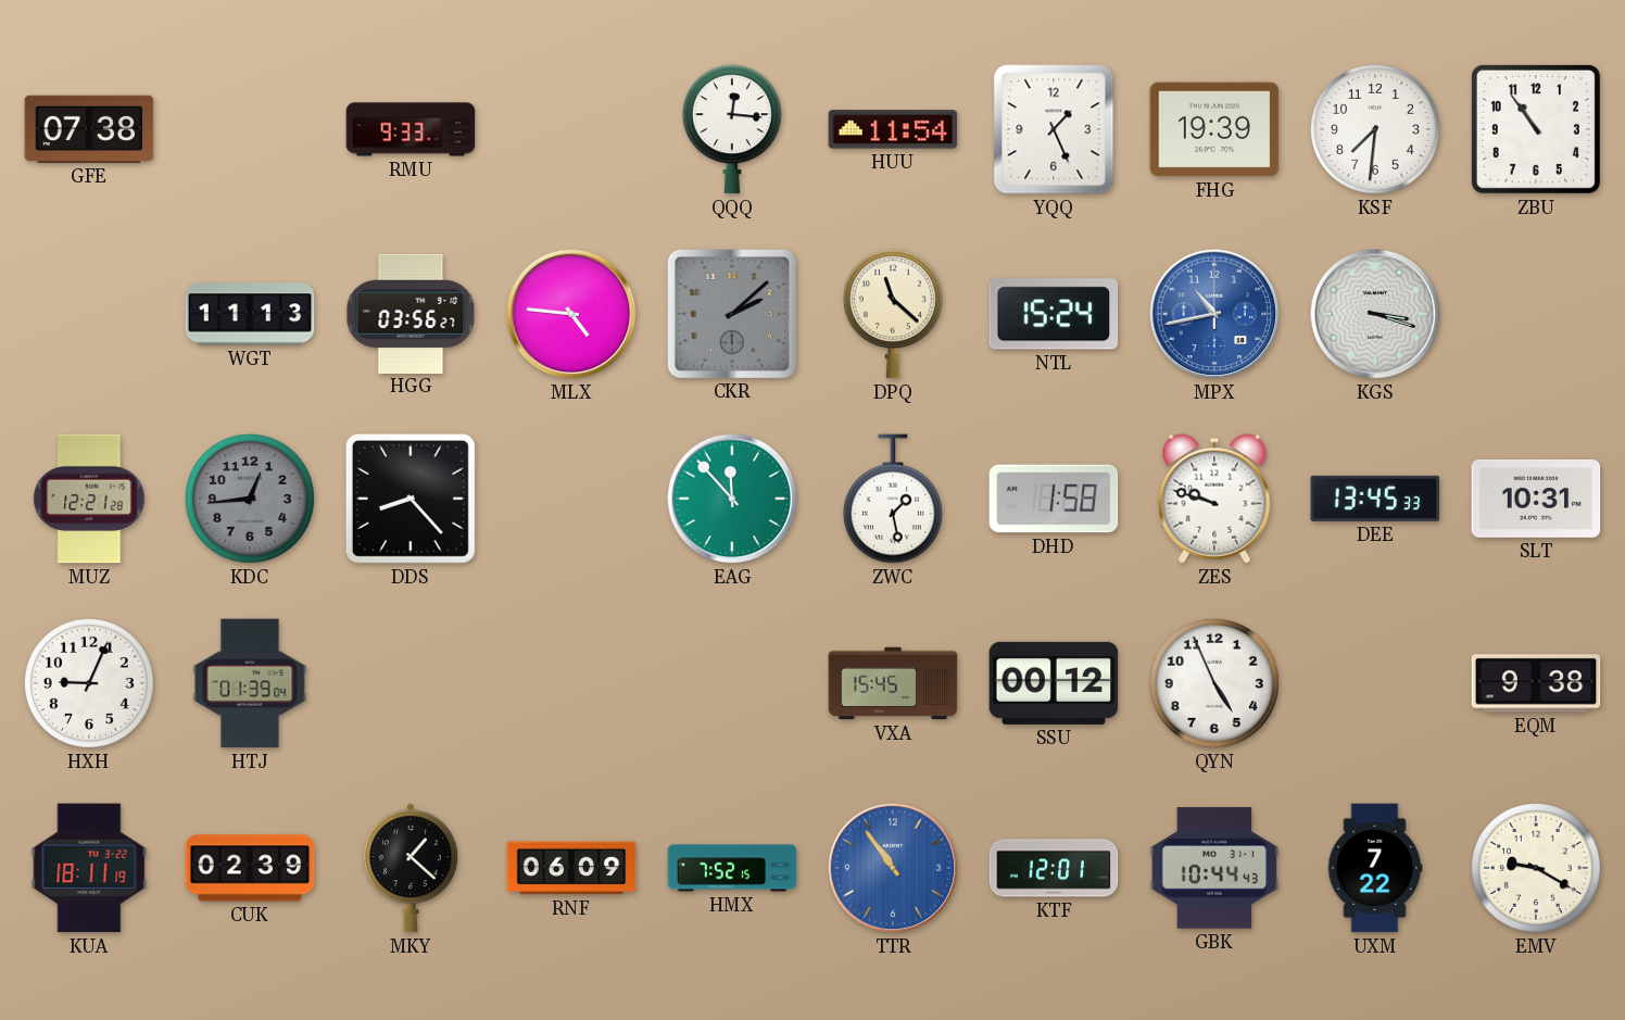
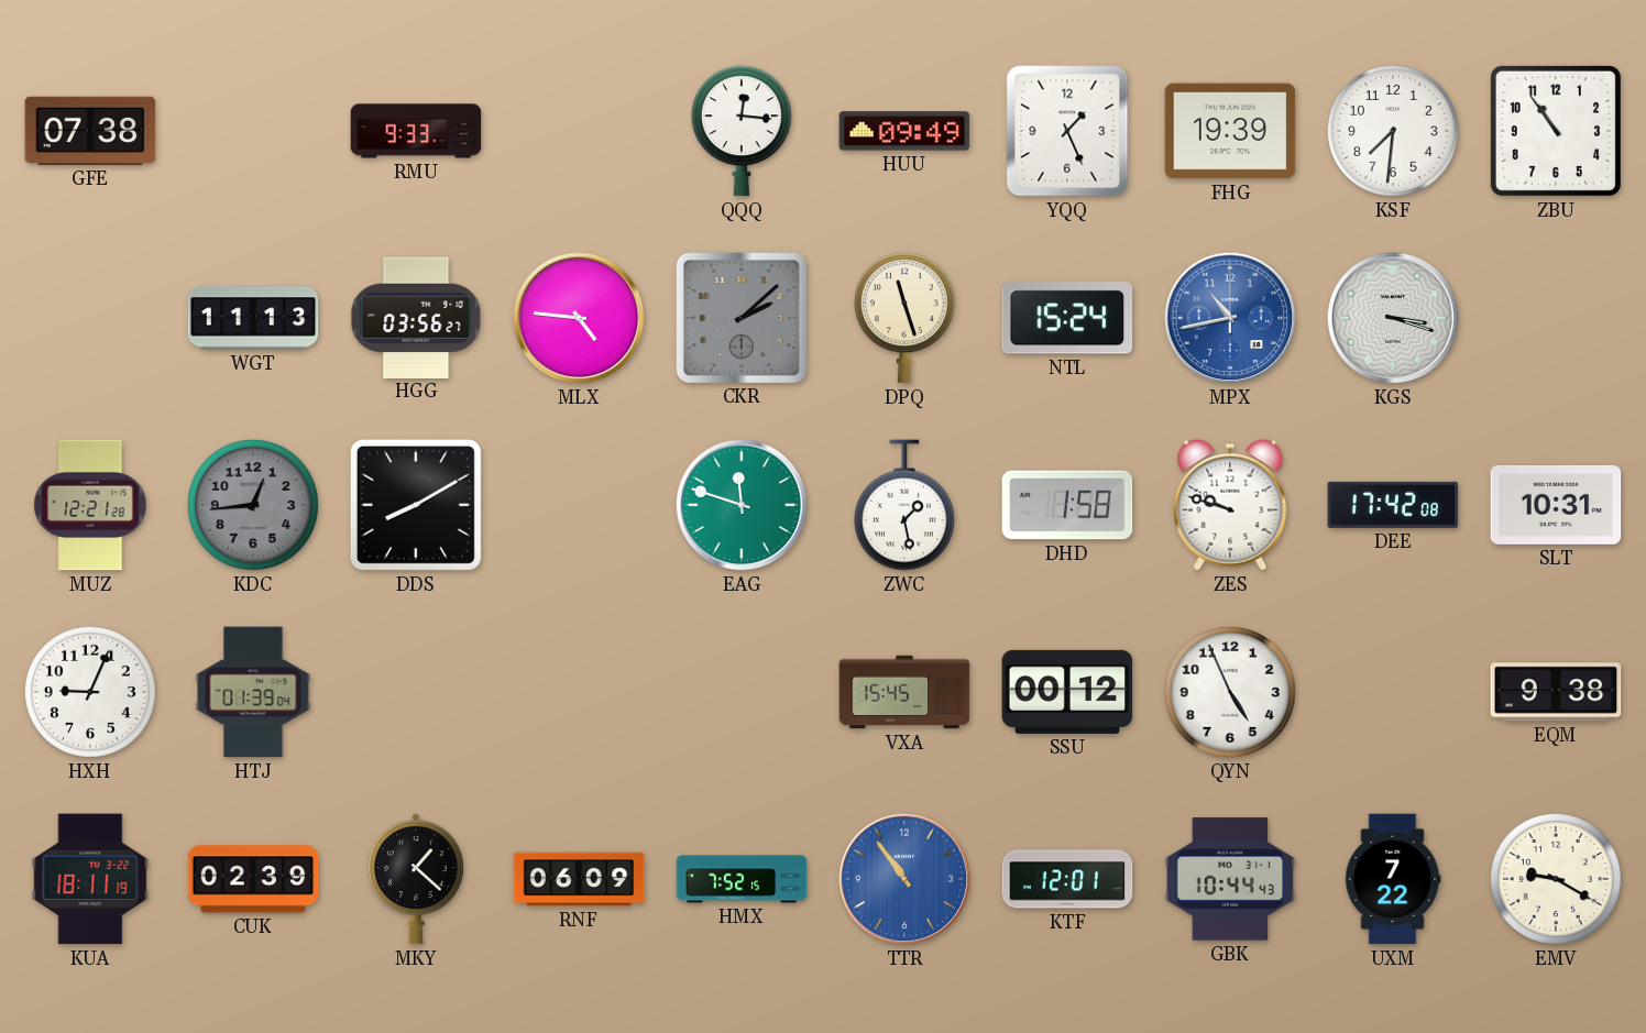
HUU: 11:54 -> 09:49 (904, 131)
DPQ: 11:22 -> 11:27 (904, 318)
DDS: 8:23 -> 8:10 (416, 505)
EAG: 11:53 -> 11:48 (742, 505)
DEE: 13:45 -> 17:42 (1393, 505)
